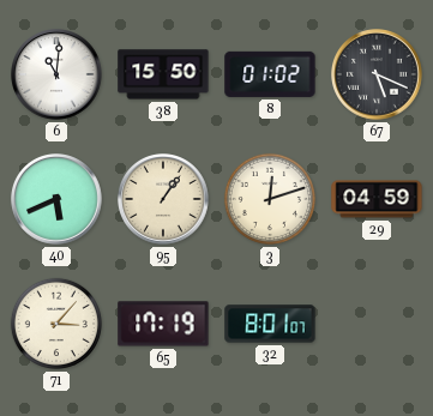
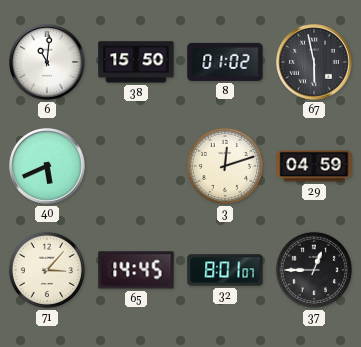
67: 5:19 -> 5:58 (315, 63)
95: 1:06 -> none (164, 200)
65: 17:19 -> 14:45 (136, 270)
37: none -> 12:45 (314, 270)
